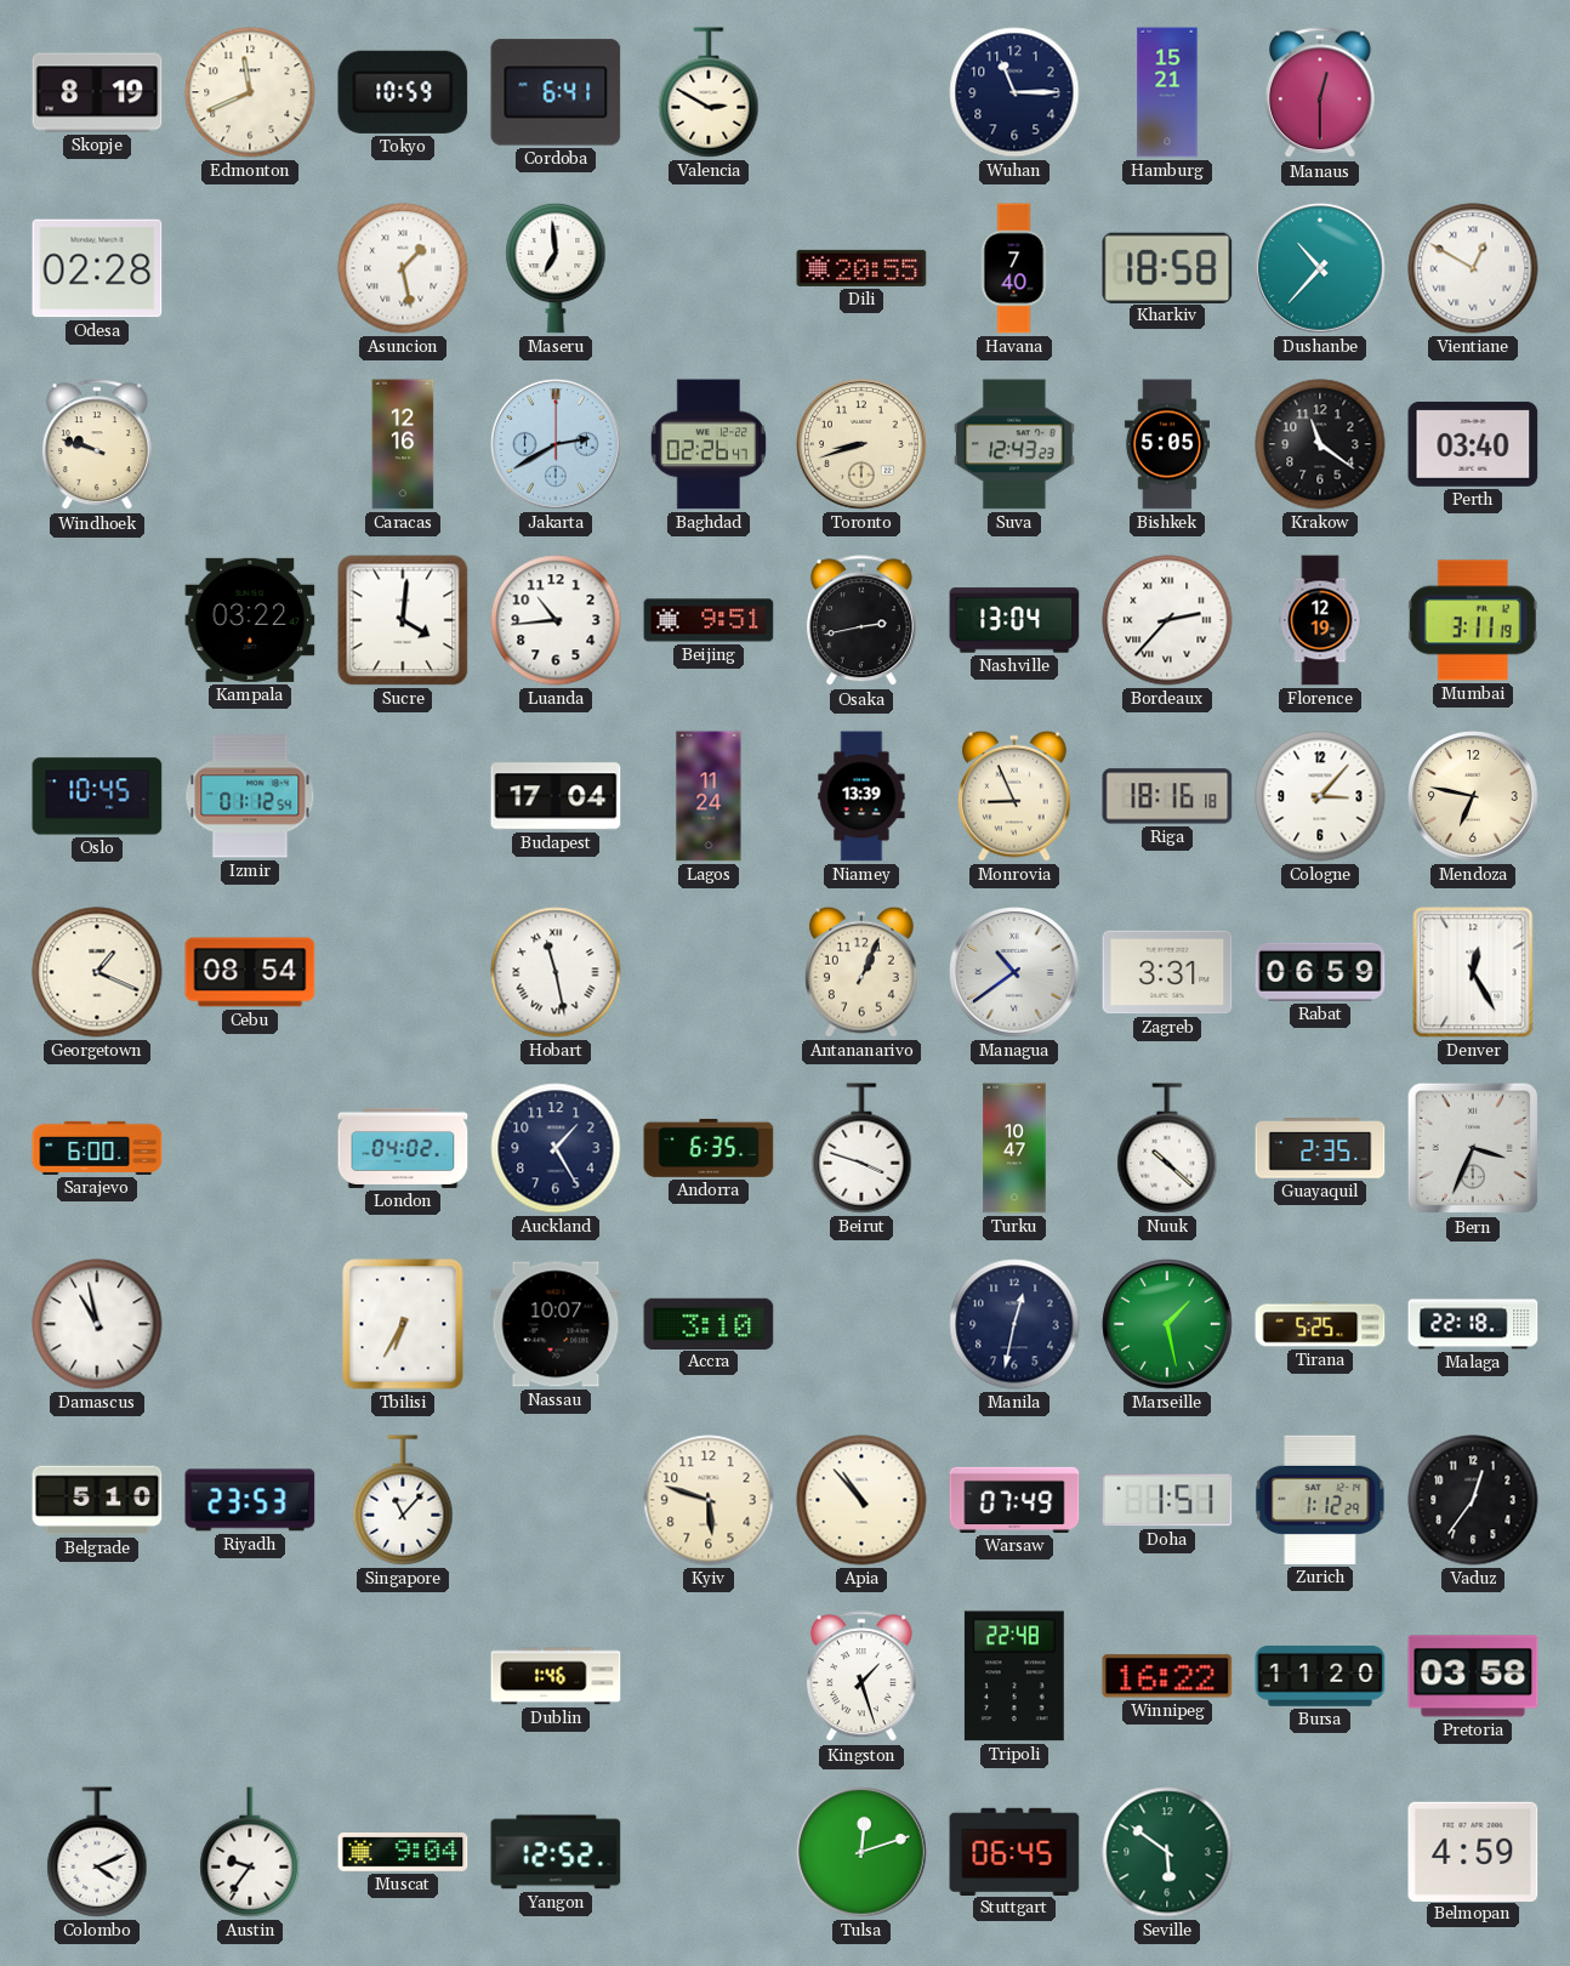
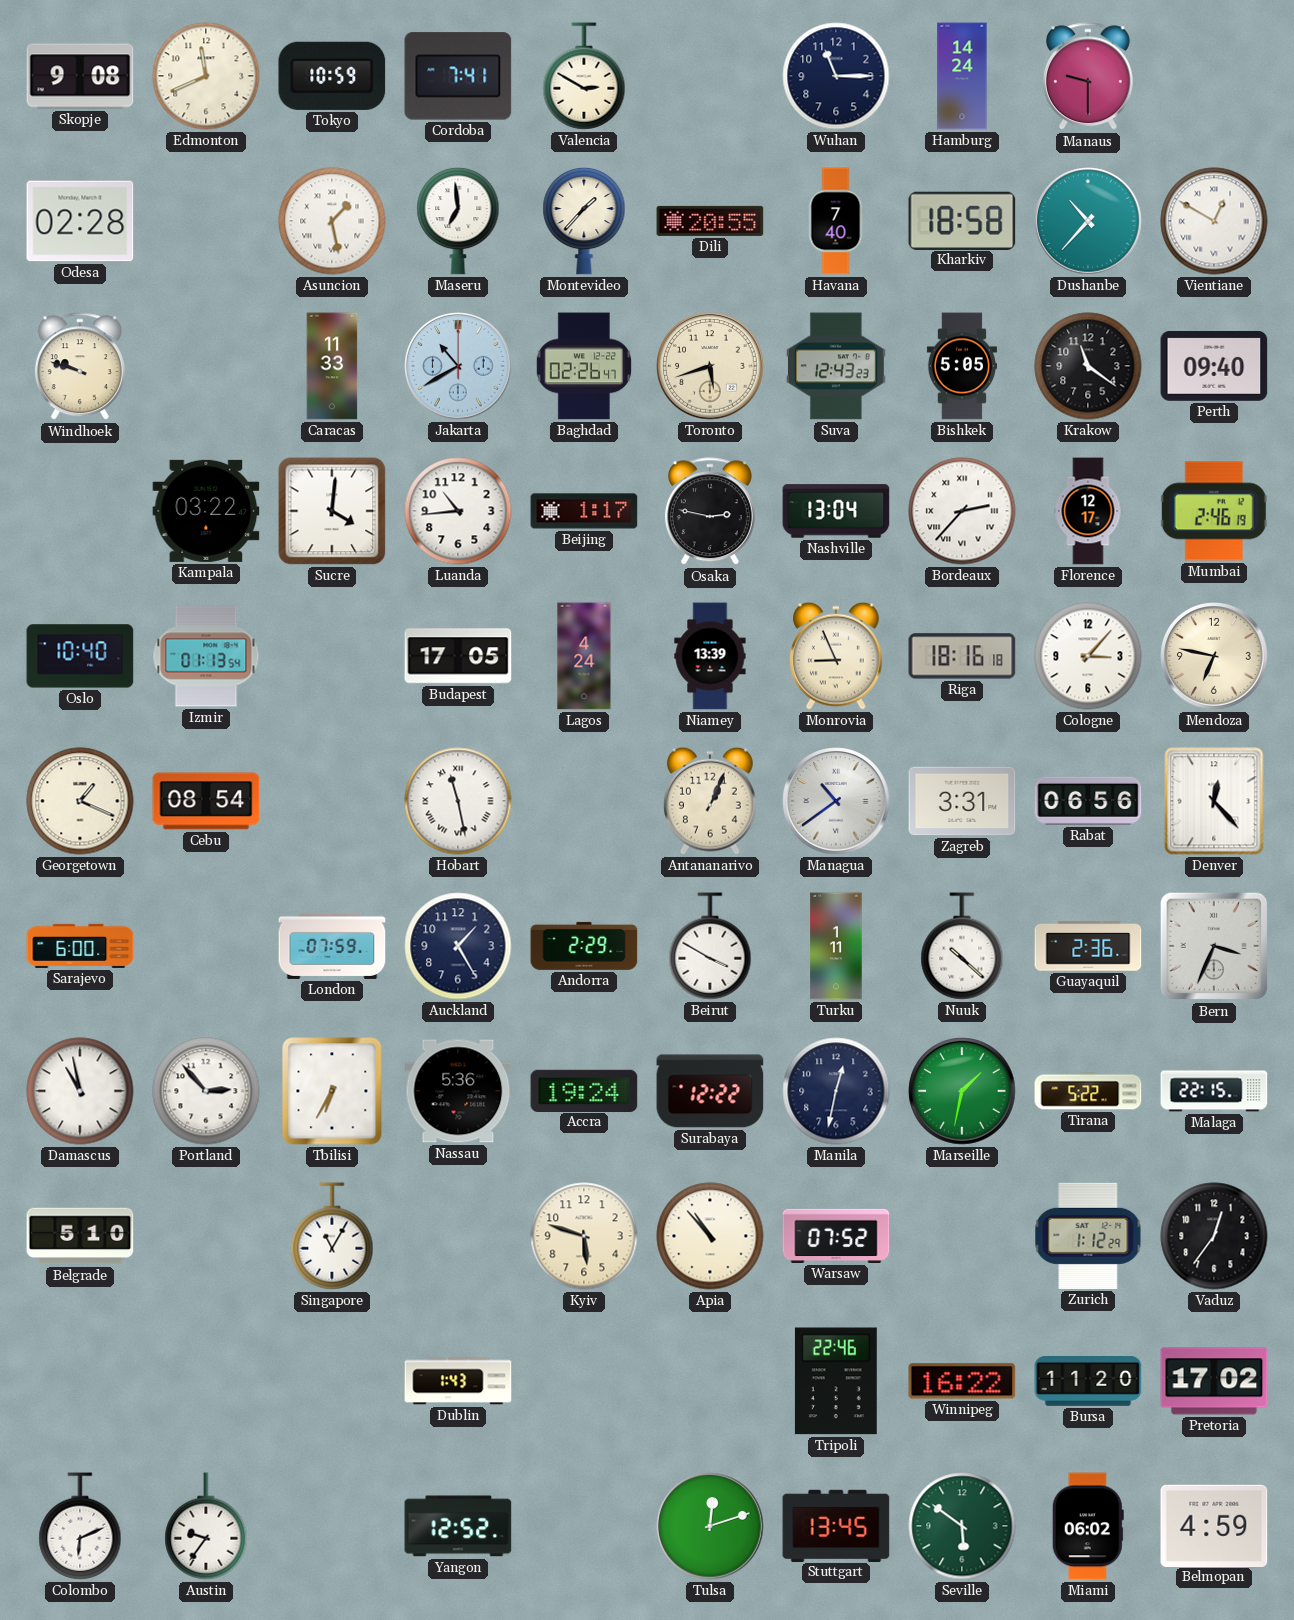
Skopje: 8:19 -> 9:08 (80, 76)
Cordoba: 6:41 -> 7:41 (458, 76)
Hamburg: 15:21 -> 14:24 (962, 76)
Manaus: 12:30 -> 9:30 (1088, 77)
Montevideo: none -> 1:37 (584, 221)
Caracas: 12:16 -> 11:33 (332, 366)
Jakarta: 2:40 -> 10:40 (458, 366)
Toronto: 8:42 -> 5:42 (710, 366)
Perth: 03:40 -> 09:40 (1214, 366)
Beijing: 9:51 -> 1:17 (584, 511)
Osaka: 2:43 -> 2:47 (710, 512)
Florence: 12:19 -> 12:17 (1088, 511)
Mumbai: 3:11 -> 2:46 (1214, 511)
Oslo: 10:45 -> 10:40 (80, 656)
Izmir: 01:12 -> 01:13 (206, 656)
Budapest: 17:04 -> 17:05 (458, 656)
Lagos: 11:24 -> 4:24 (584, 656)
Rabat: 06:59 -> 06:56 (1088, 801)
Denver: 12:25 -> 12:23 (1214, 801)
London: 04:02 -> 07:59 (332, 946)
Andorra: 6:35 -> 2:29 (584, 946)
Beirut: 3:48 -> 3:50 (710, 946)
Turku: 10:47 -> 1:11 (836, 946)
Guayaquil: 2:35 -> 2:36 (1088, 946)
Portland: none -> 2:53 (206, 1091)
Nassau: 10:07 -> 5:36 (458, 1091)
Accra: 3:10 -> 19:24 (584, 1090)
Surabaya: none -> 12:22 (710, 1091)
Marseille: 1:28 -> 1:32 (962, 1091)
Tirana: 5:25 -> 5:22 (1088, 1091)
Malaga: 22:18 -> 22:15 (1214, 1091)
Riyadh: 23:53 -> none (250, 1500)
Singapore: 11:07 -> 11:05 (332, 1236)
Warsaw: 07:49 -> 07:52 (836, 1236)
Doha: 1:51 -> none (1167, 1500)
Dublin: 1:46 -> 1:43 (458, 1381)
Kingston: 1:27 -> none (861, 1677)
Tripoli: 22:48 -> 22:46 (836, 1381)
Pretoria: 03:58 -> 17:02 (1214, 1381)
Colombo: 4:11 -> 6:11 (80, 1526)
Muscat: 9:04 -> none (403, 1852)
Stuttgart: 06:45 -> 13:45 (836, 1525)
Miami: none -> 06:02 (1088, 1526)
